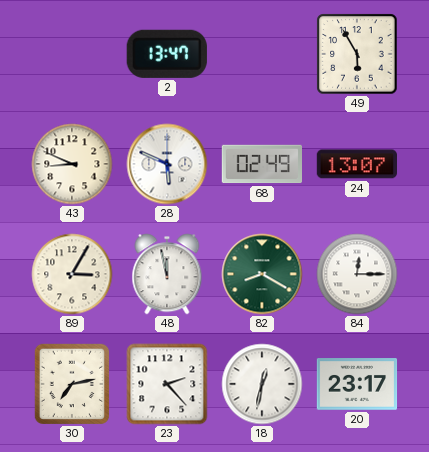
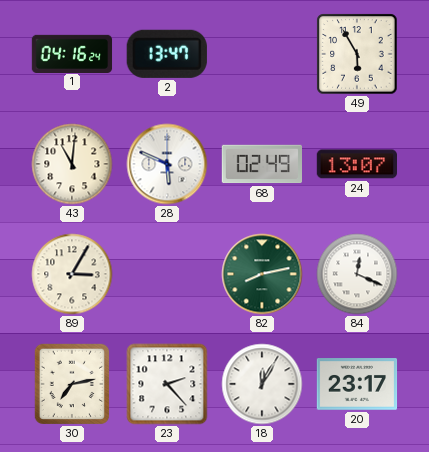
1: none -> 04:16 (72, 53)
43: 8:49 -> 11:01 (72, 164)
48: 11:58 -> none (167, 274)
82: 8:20 -> 8:13 (262, 274)
84: 12:15 -> 12:19 (357, 274)
18: 12:32 -> 12:05 (262, 384)
